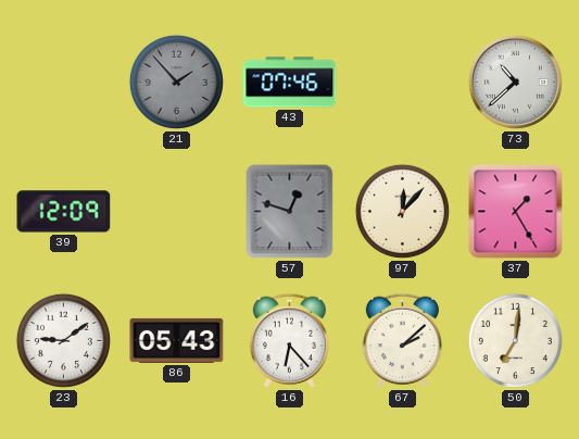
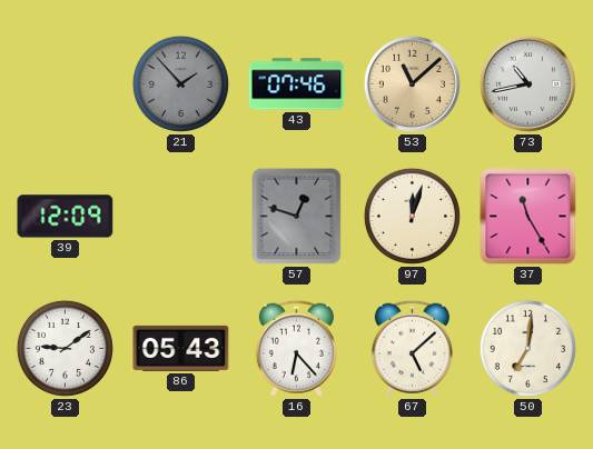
53: none -> 11:08 (412, 83)
73: 10:38 -> 10:43 (527, 83)
97: 12:07 -> 12:03 (412, 216)
37: 1:25 -> 11:25 (528, 217)
67: 2:08 -> 5:08 (412, 348)
